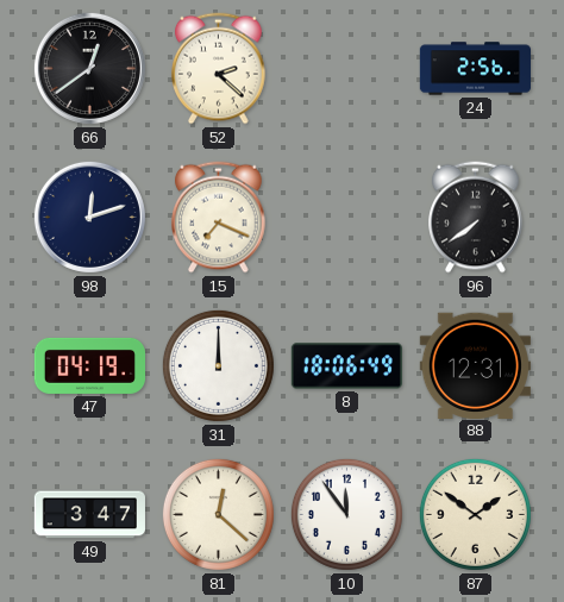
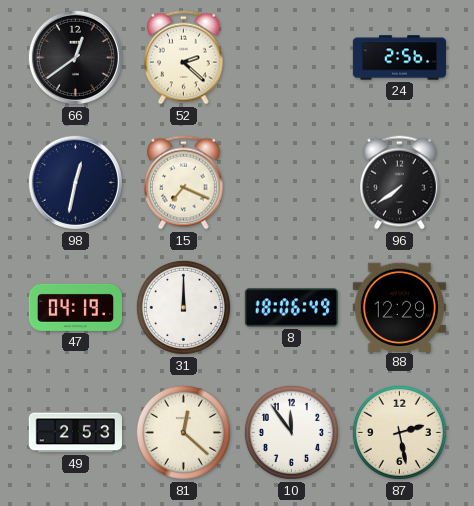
98: 12:12 -> 12:32 (75, 182)
88: 12:31 -> 12:29 (399, 307)
49: 3:47 -> 2:53 (75, 433)
87: 1:51 -> 2:28 (399, 432)
